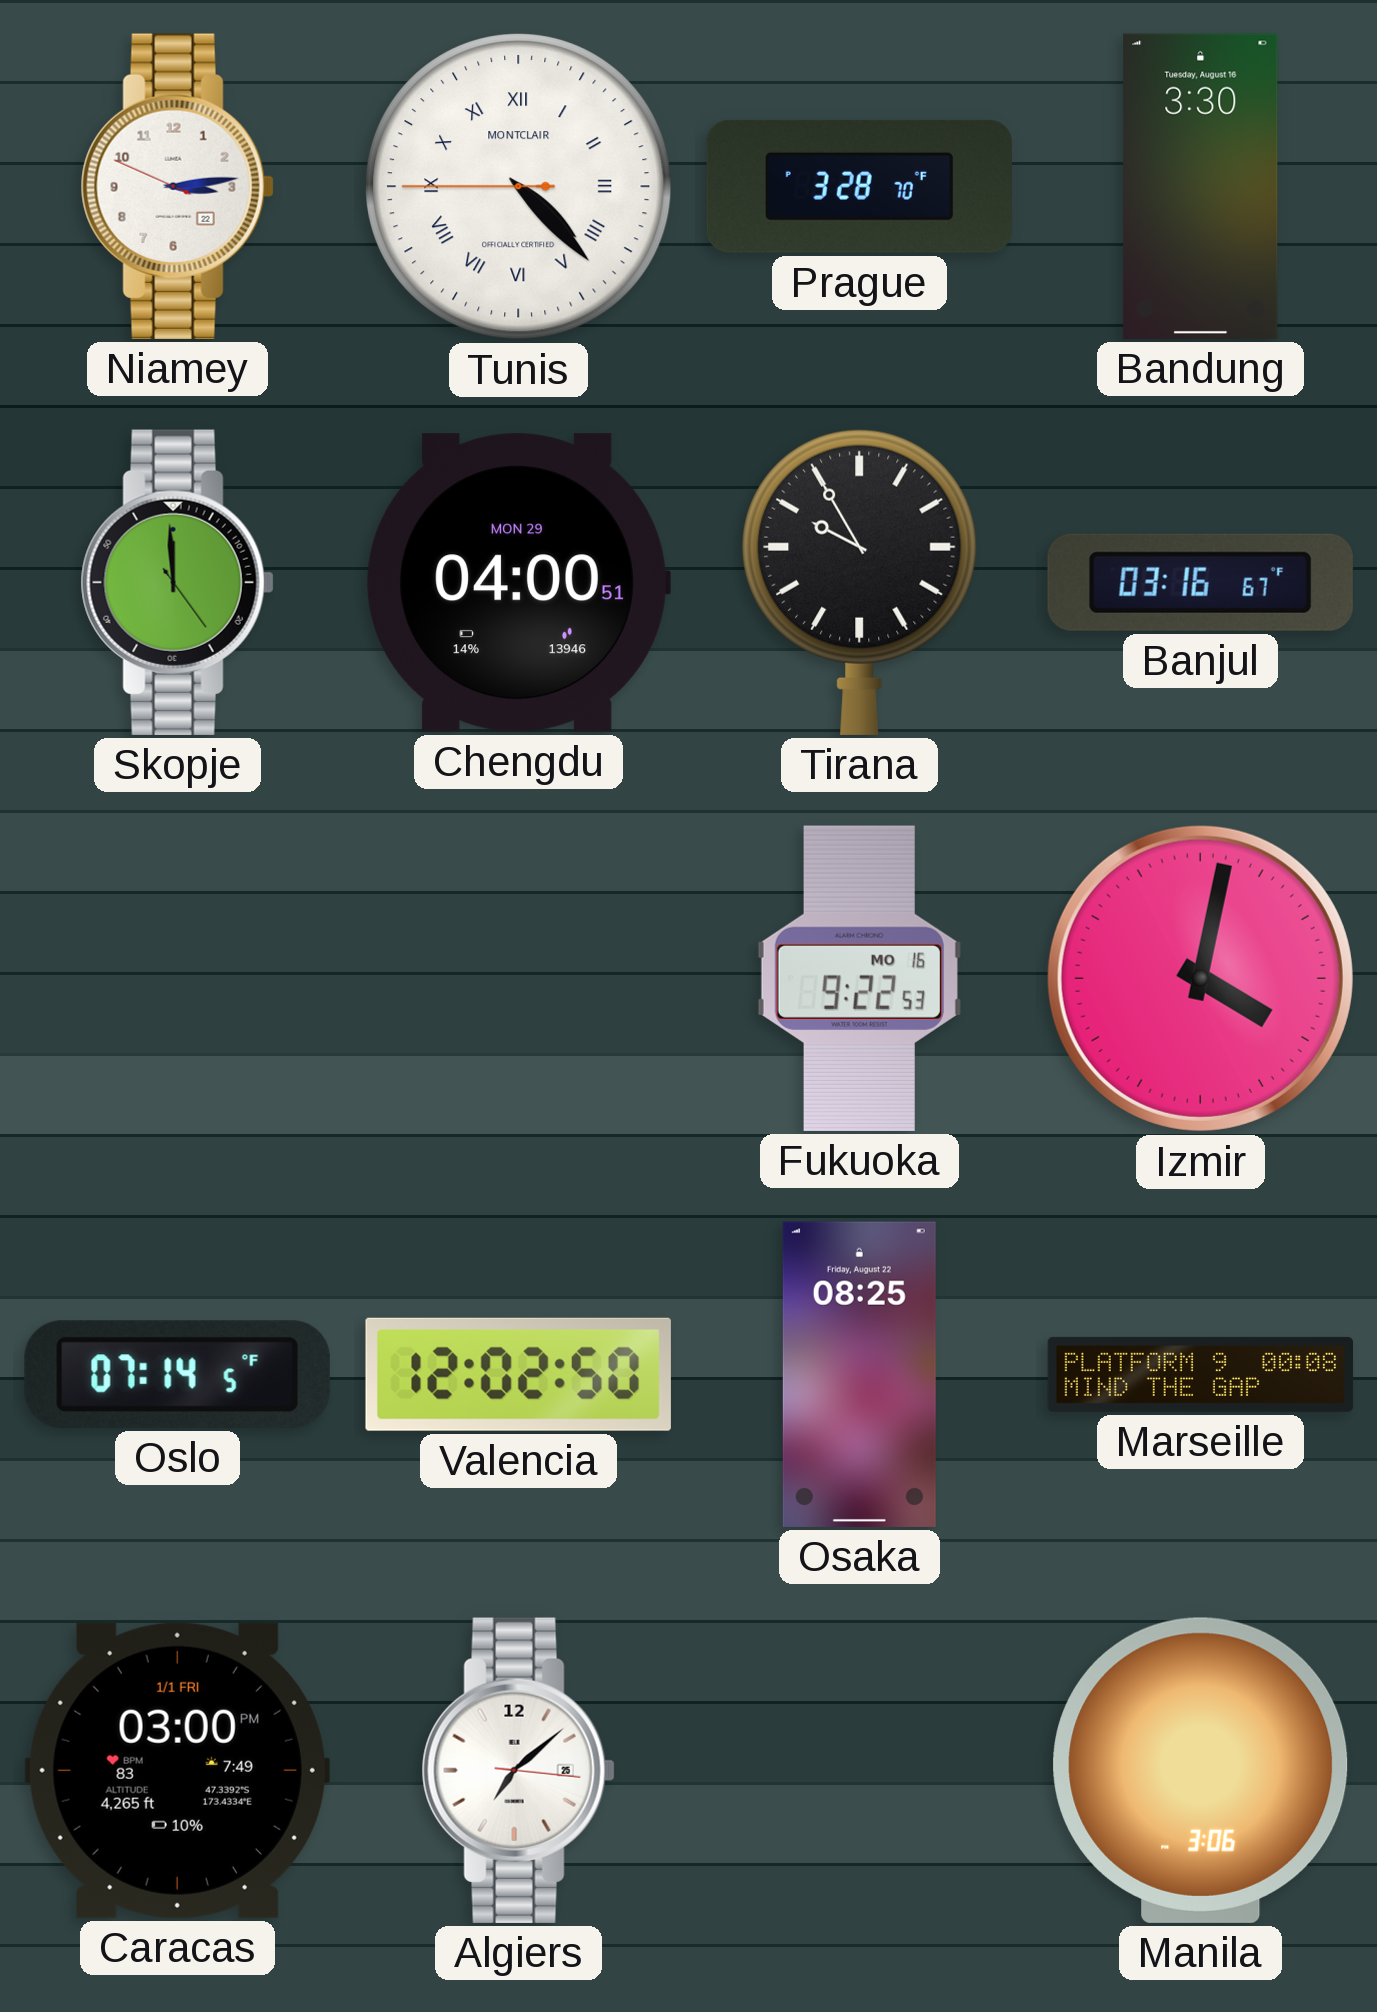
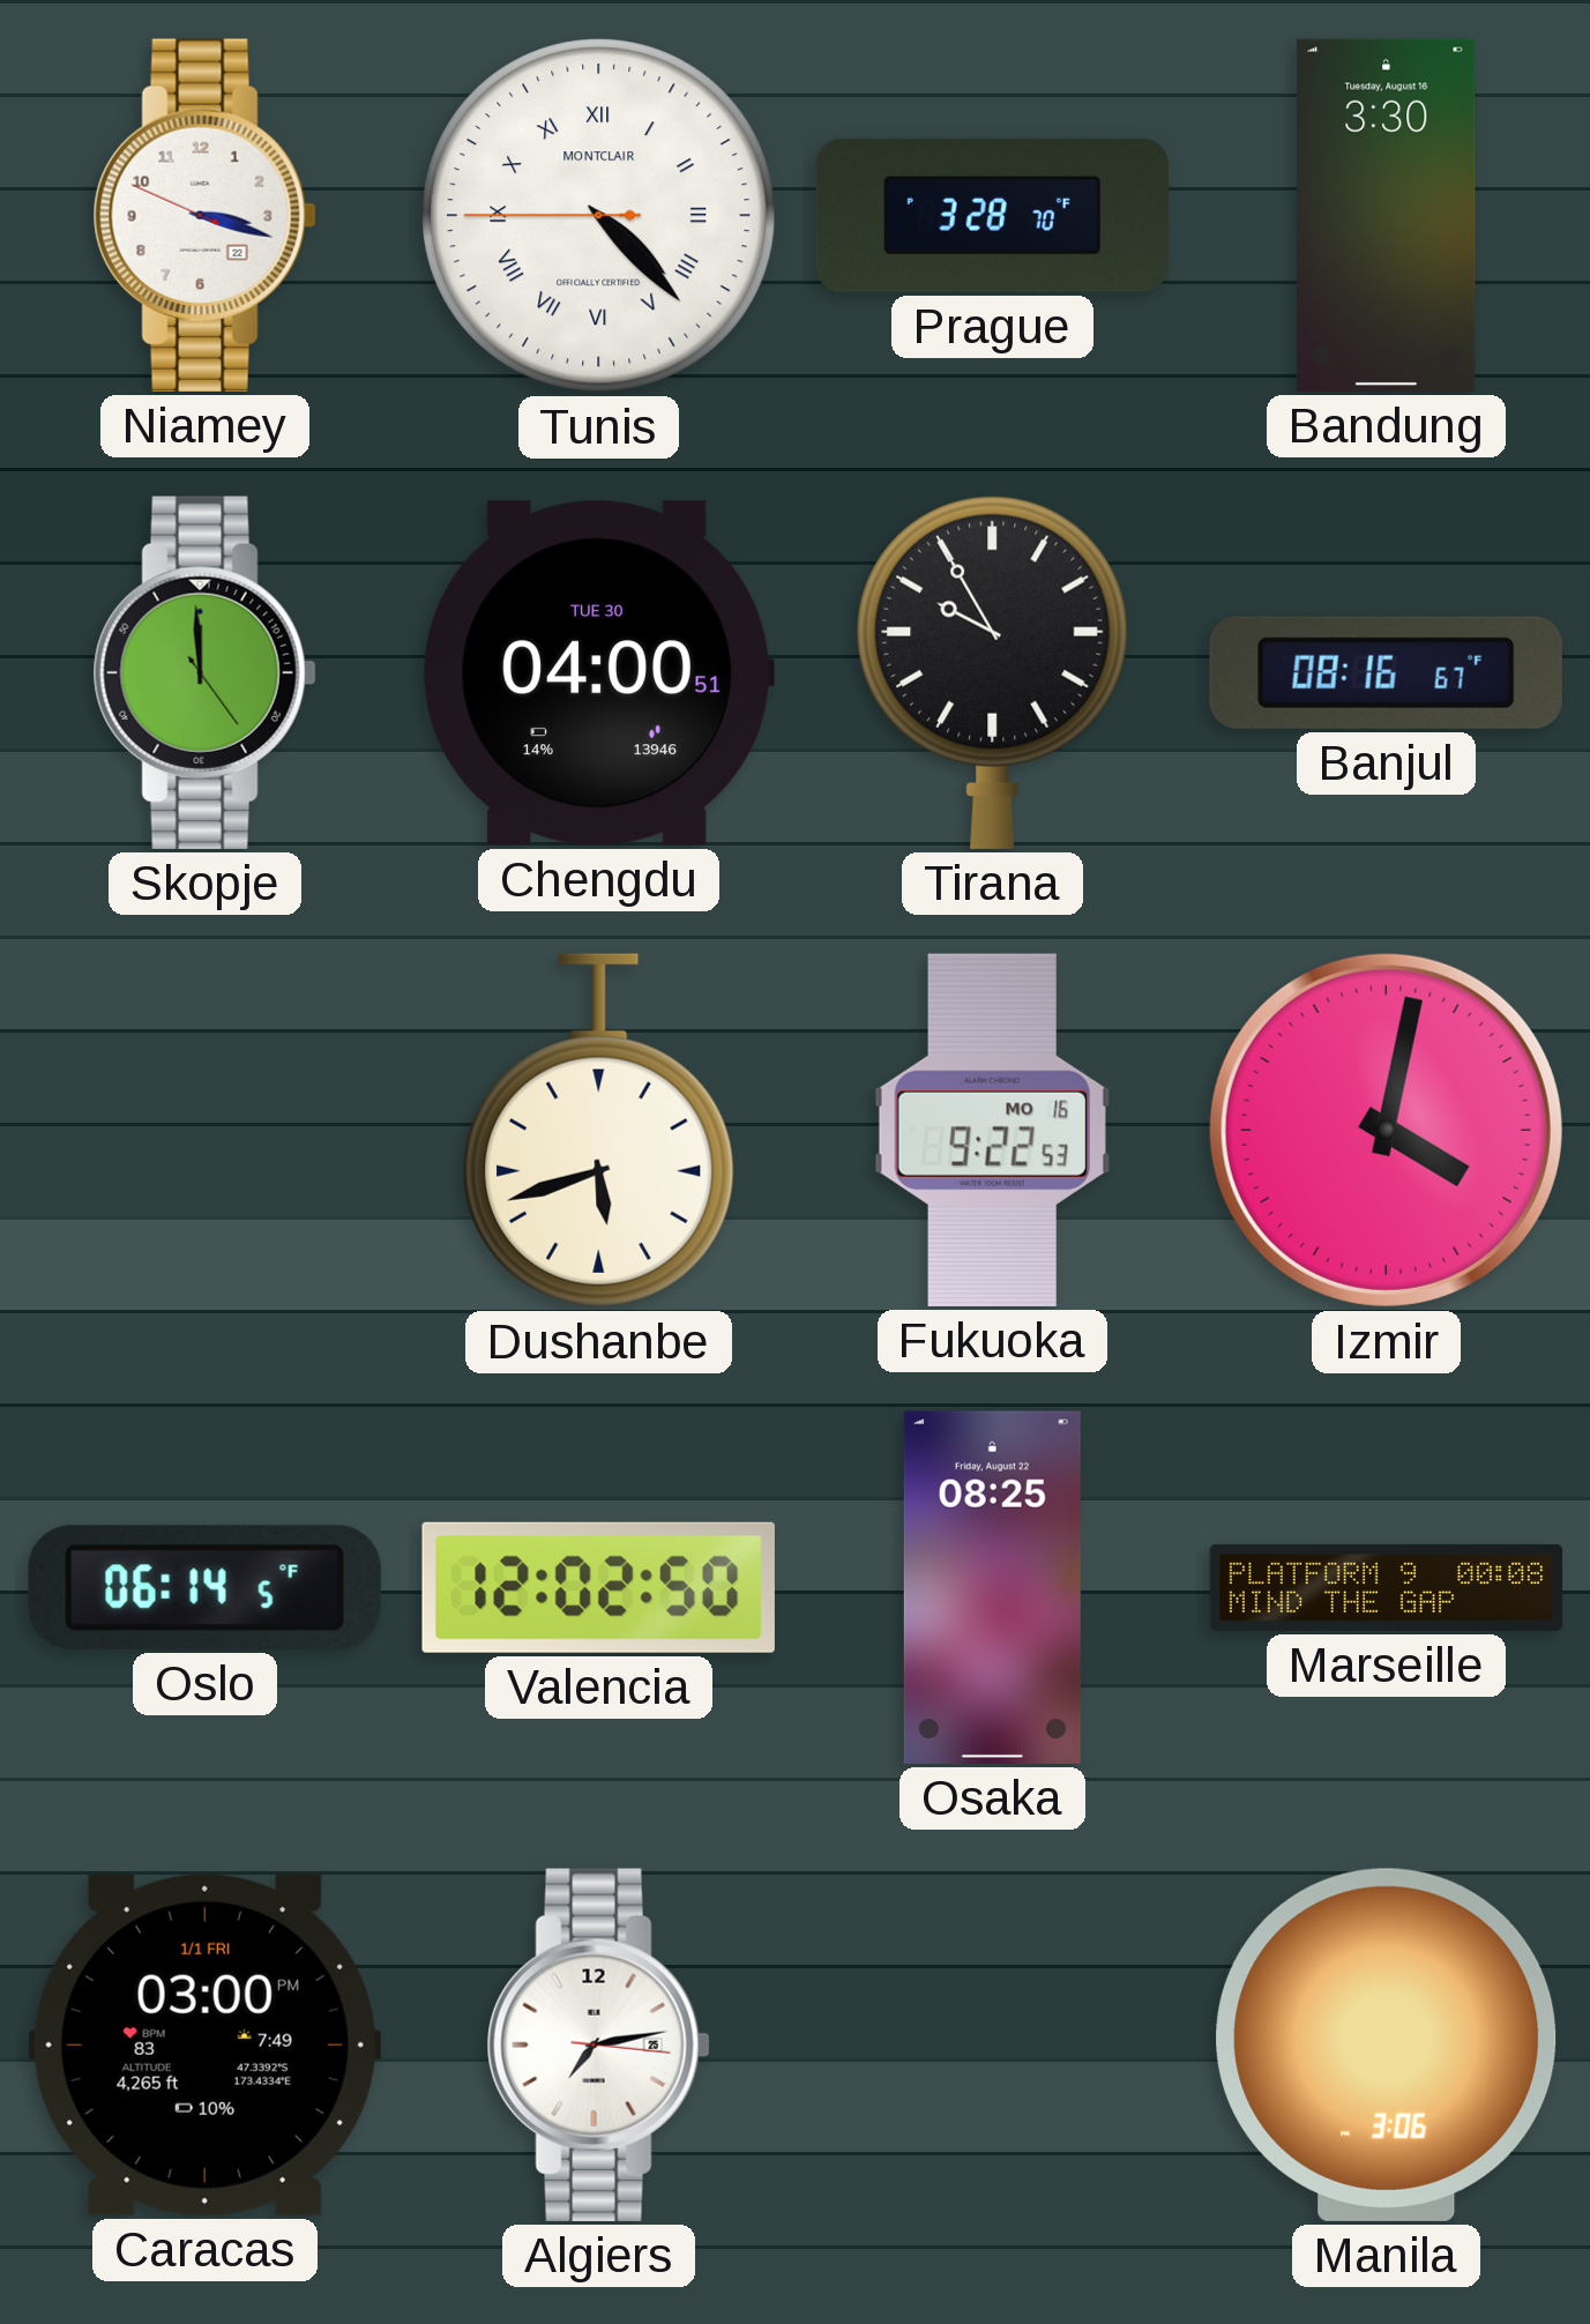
Niamey: 3:13 -> 3:17 (204, 215)
Chengdu date: MON 29 -> TUE 30 (598, 673)
Banjul: 03:16 -> 08:16 (1386, 672)
Dushanbe: none -> 5:42 (599, 1131)
Oslo: 07:14 -> 06:14 (204, 1587)
Algiers: 7:08 -> 7:13 (598, 2044)
